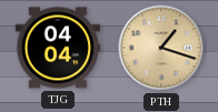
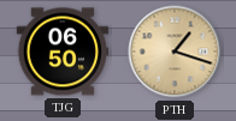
TJG: 04:04 -> 06:50 (63, 52)
